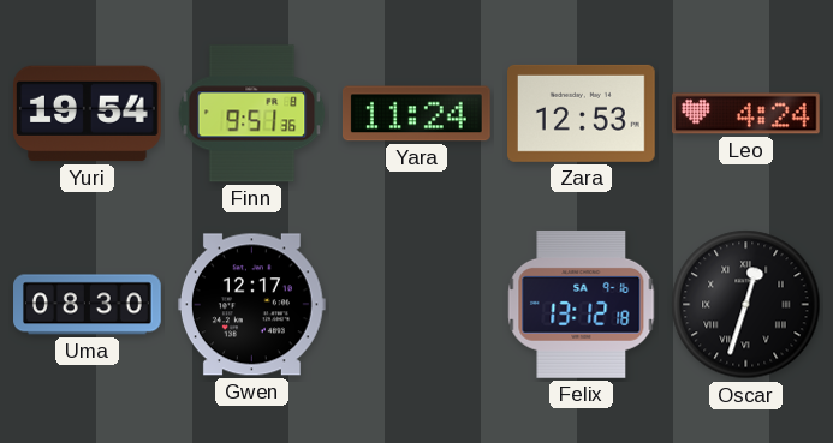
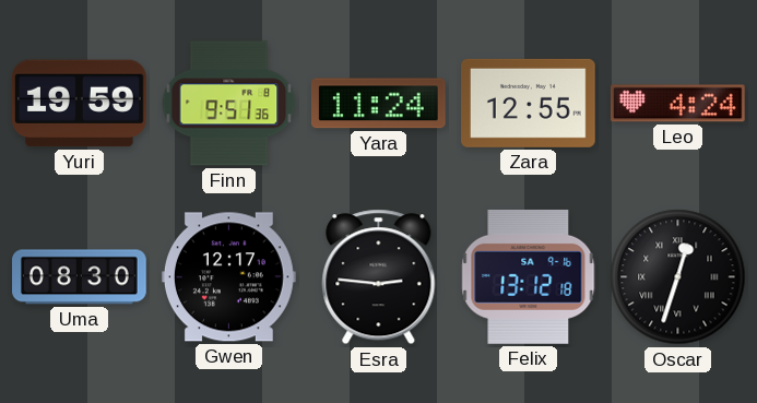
Yuri: 19:54 -> 19:59 (80, 104)
Zara: 12:53 -> 12:55 (529, 103)
Esra: none -> 2:46 (379, 277)
